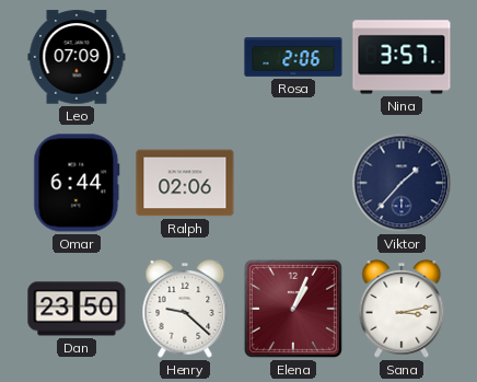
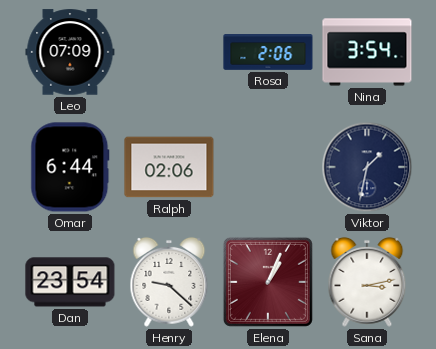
Nina: 3:57 -> 3:54 (367, 52)
Viktor: 1:37 -> 1:32 (367, 167)
Dan: 23:50 -> 23:54 (70, 282)
